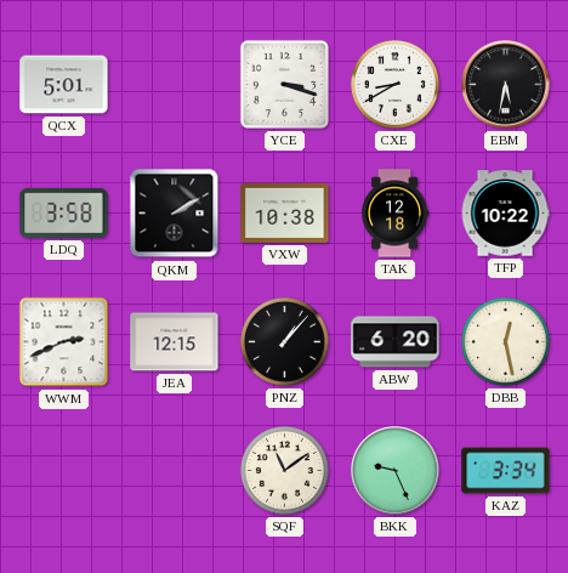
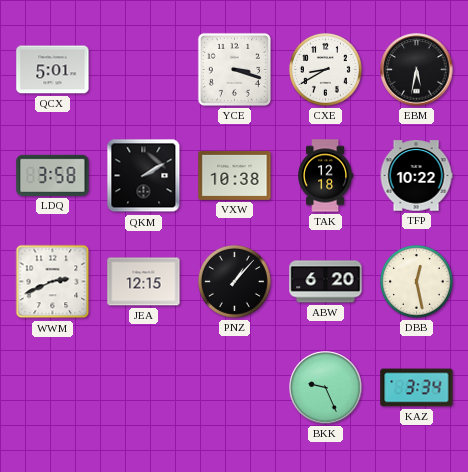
SQF: 11:09 -> none (284, 470)
